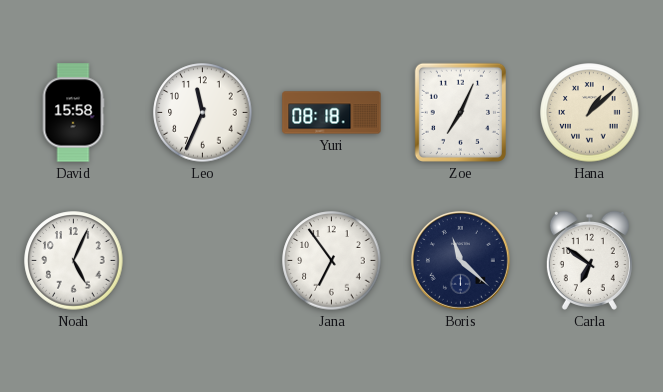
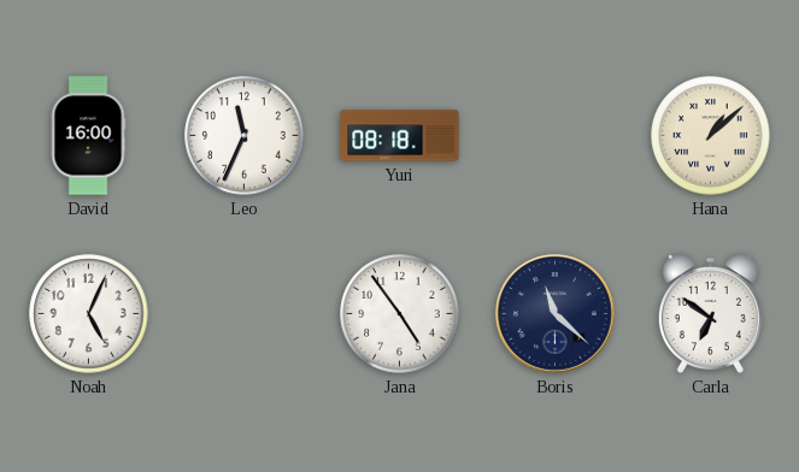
David: 15:58 -> 16:00 (88, 136)
Zoe: 7:04 -> none (460, 112)
Jana: 6:54 -> 4:54 (400, 314)
